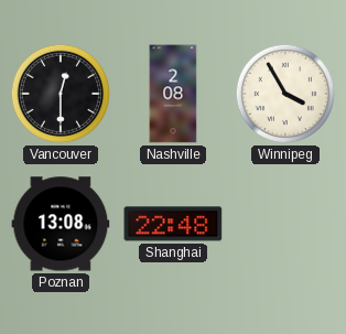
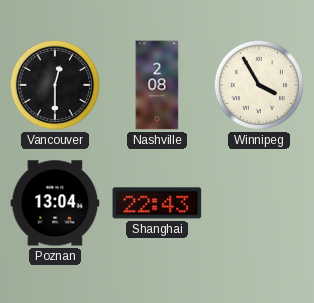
Poznan: 13:08 -> 13:04 (55, 203)
Shanghai: 22:48 -> 22:43 (157, 203)
